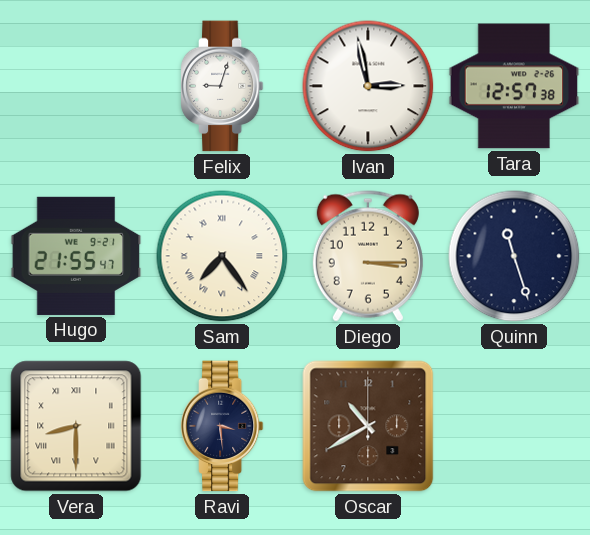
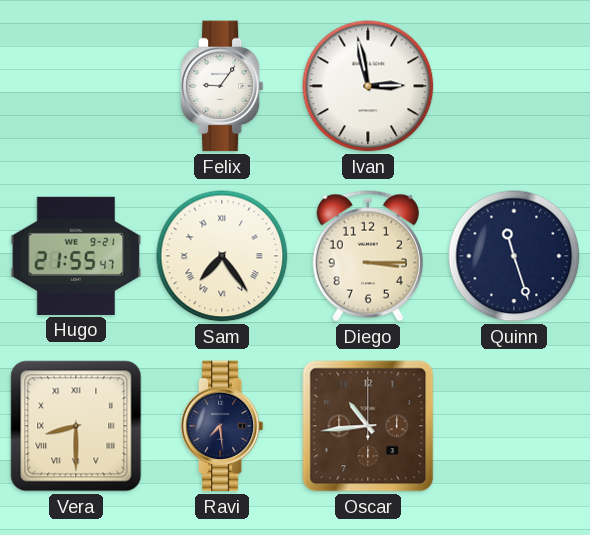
Felix: 9:03 -> 9:06 (222, 86)
Tara: 12:57 -> none (514, 86)
Ravi: 3:29 -> 7:29 (222, 426)
Oscar: 10:40 -> 10:44 (368, 426)
